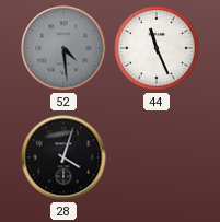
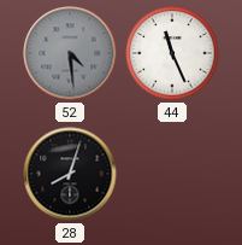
28: 4:03 -> 8:03 (70, 174)
